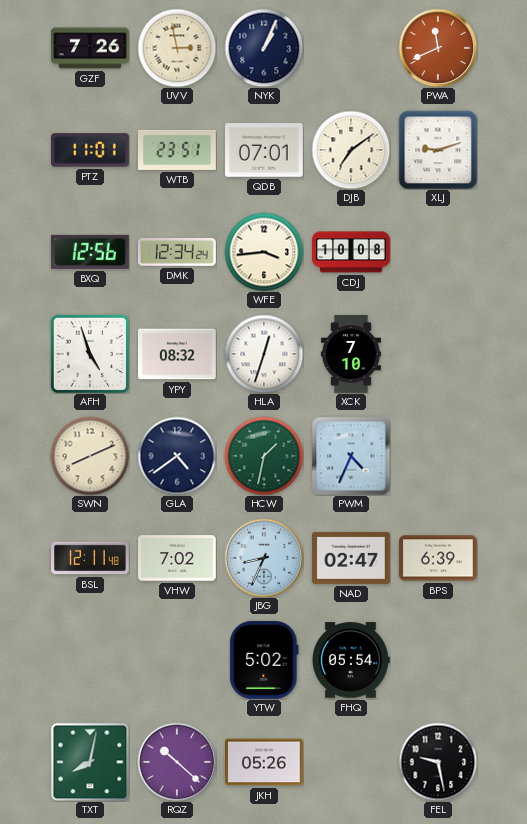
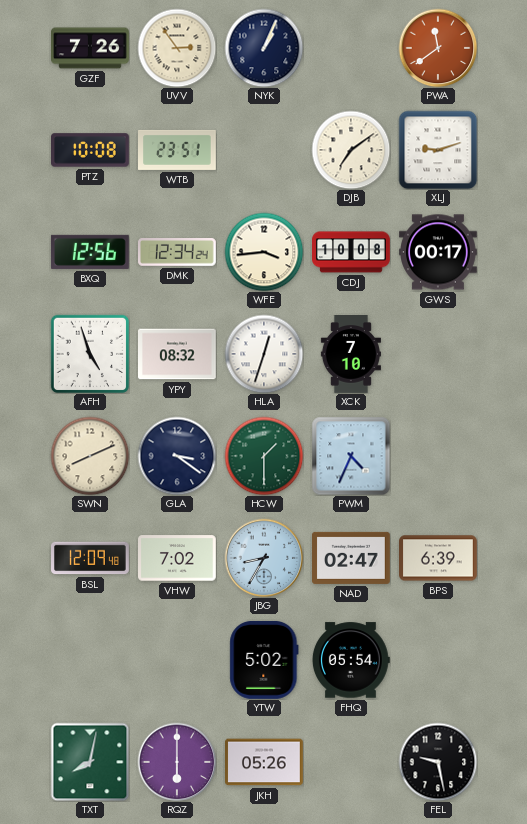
UVV: 2:58 -> 2:54 (177, 48)
PWA: 11:41 -> 11:39 (438, 48)
PTZ: 11:01 -> 10:08 (91, 150)
QDB: 07:01 -> none (265, 150)
GWS: none -> 00:17 (439, 252)
GLA: 4:39 -> 3:21 (177, 456)
HCW: 1:32 -> 1:30 (264, 456)
BSL: 12:11 -> 12:09 (91, 558)
JBG: 8:34 -> 8:35 (264, 558)
RQZ: 10:22 -> 6:00 (177, 762)
